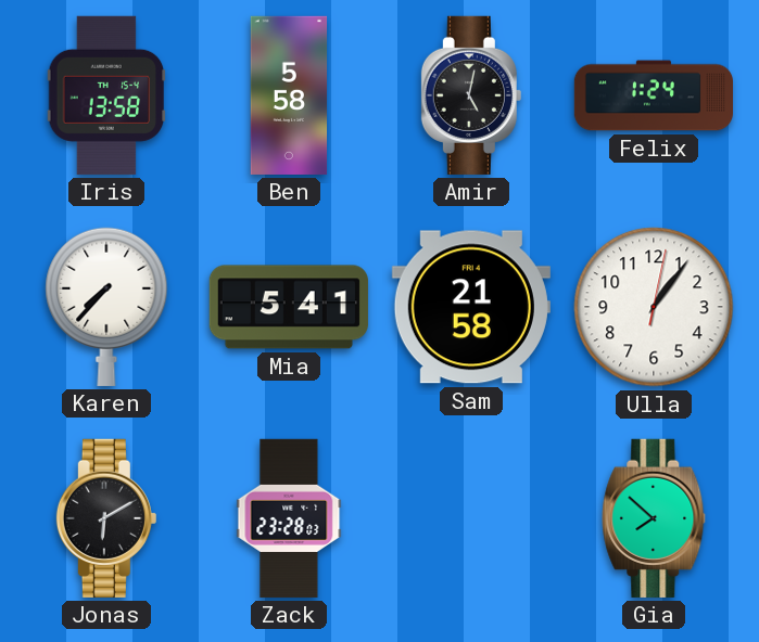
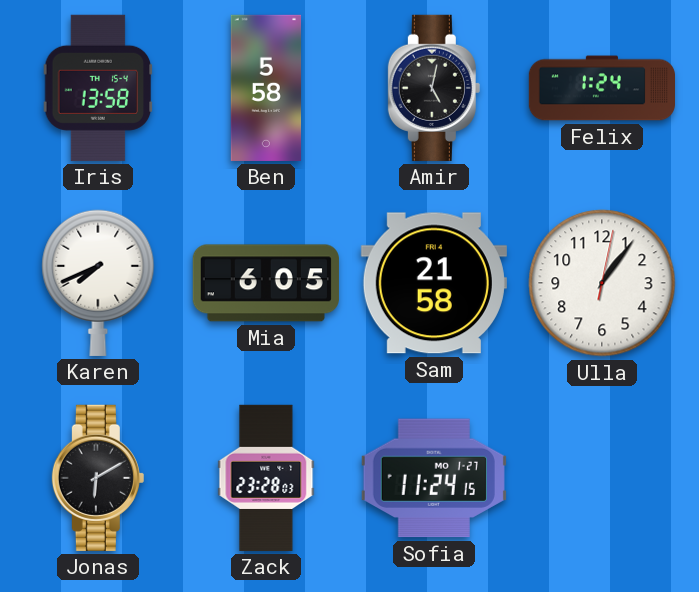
Karen: 7:37 -> 7:41 (98, 283)
Mia: 5:41 -> 6:05 (266, 283)
Sofia: none -> 11:24 (434, 478)
Gia: 7:52 -> none (654, 518)
